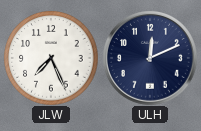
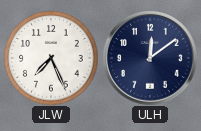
ULH: 12:11 -> 12:09 (150, 58)
